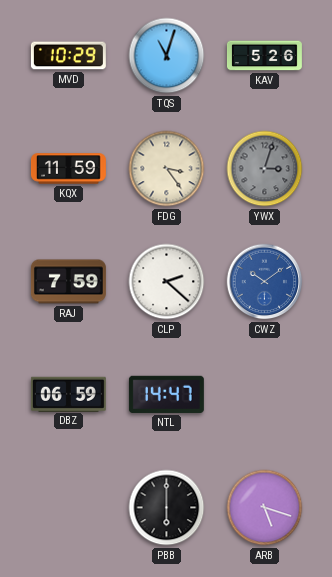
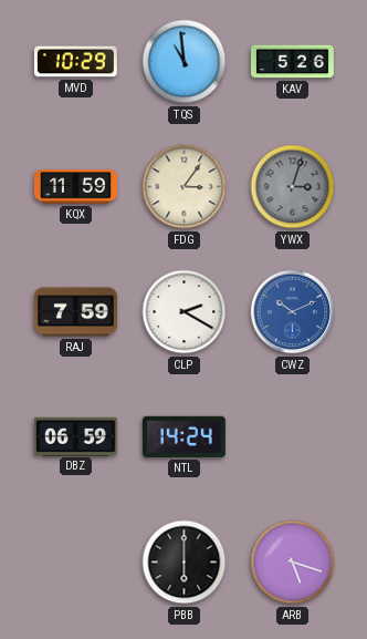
TQS: 11:03 -> 10:59 (185, 62)
FDG: 3:24 -> 3:06 (185, 187)
CLP: 2:22 -> 2:20 (185, 312)
CWZ: 10:09 -> 10:11 (293, 312)
NTL: 14:47 -> 14:24 (183, 436)
